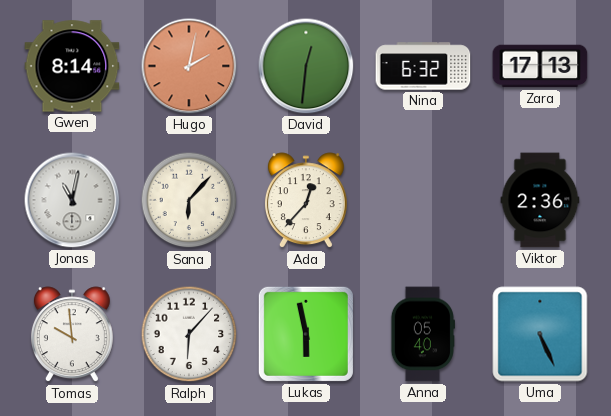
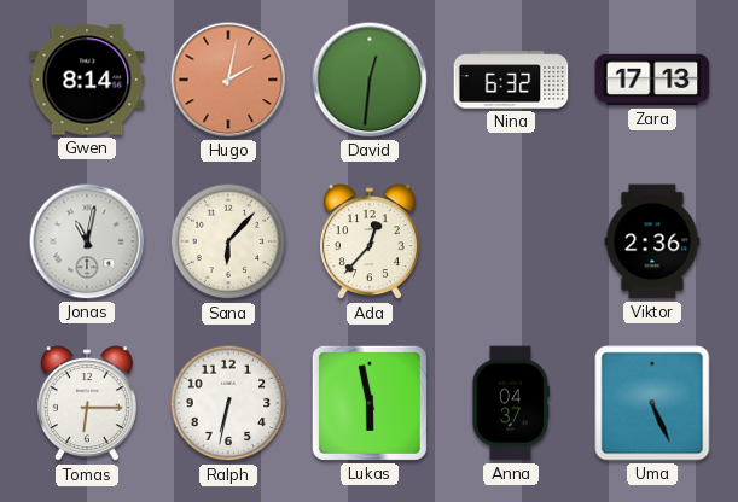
Tomas: 9:59 -> 6:15 (87, 404)
Ralph: 6:07 -> 6:32 (228, 403)
Anna: 05:40 -> 04:37 (510, 403)
